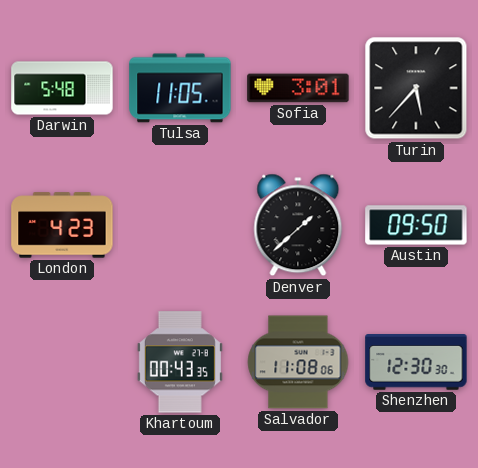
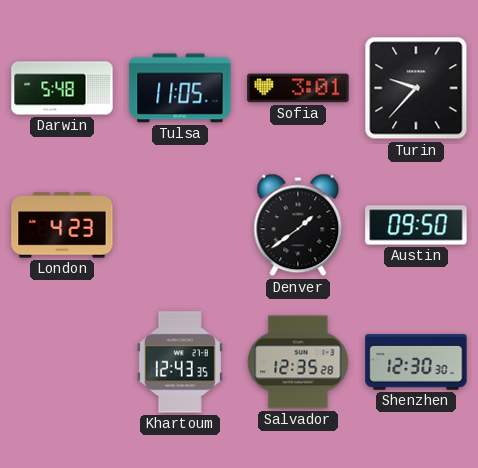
Turin: 5:37 -> 9:37 (416, 88)
Denver: 1:38 -> 1:39 (298, 225)
Khartoum: 00:43 -> 12:43 (180, 362)
Salvador: 11:08 -> 12:35 (298, 362)
